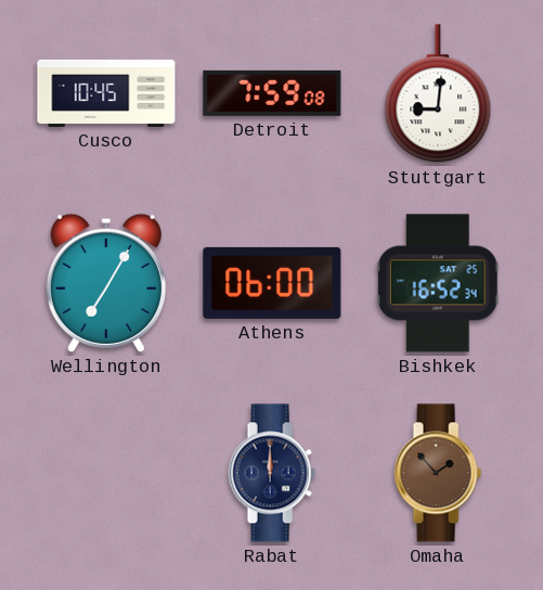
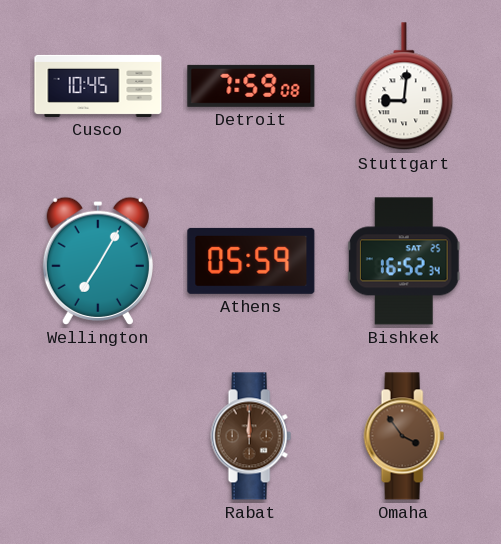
Athens: 06:00 -> 05:59 (251, 261)
Rabat dial: navy -> brown (251, 436)
Omaha: 1:53 -> 3:54 (404, 436)
